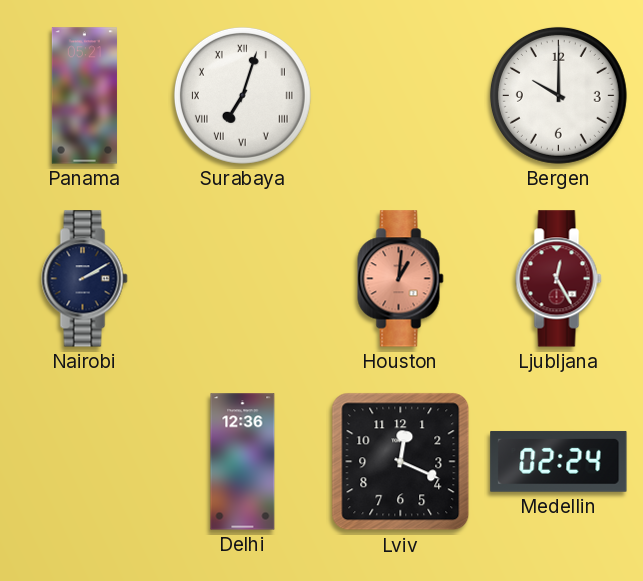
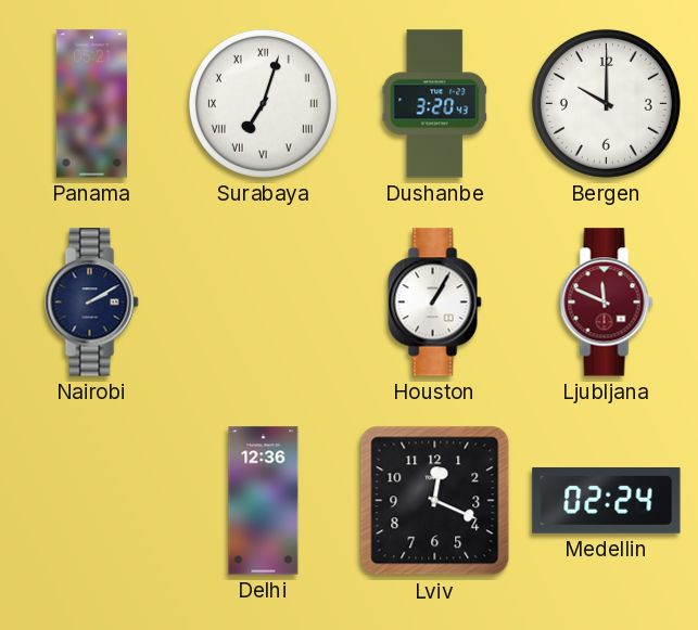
Dushanbe: none -> 3:20 (435, 104)
Houston: 1:01 -> 1:05 (435, 303)
Houston dial: salmon -> white (435, 303)
Ljubljana: 12:25 -> 11:49 (607, 303)
